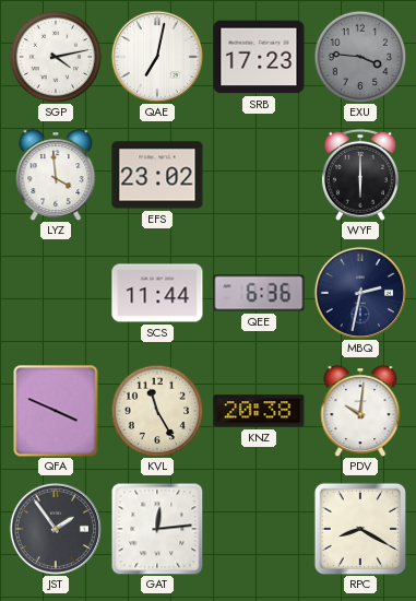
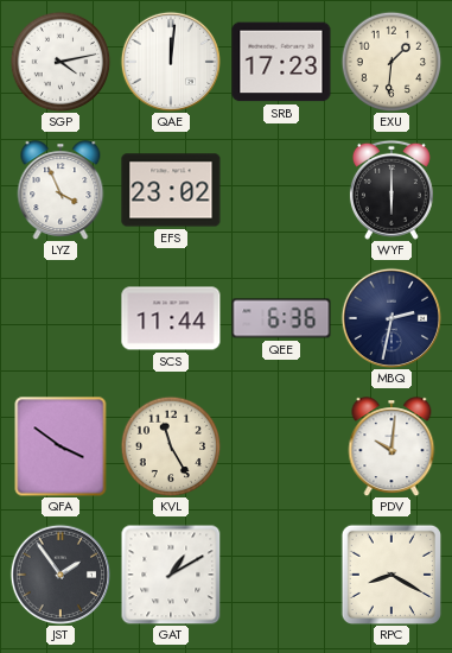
QAE: 7:02 -> 12:01 (170, 61)
EXU: 3:46 -> 1:31 (391, 62)
EXU dial: grey -> cream (391, 62)
LYZ: 3:59 -> 3:56 (61, 190)
QFA: 3:49 -> 3:51 (61, 446)
KNZ: 20:38 -> none (259, 411)
GAT: 12:14 -> 1:10 (171, 575)
